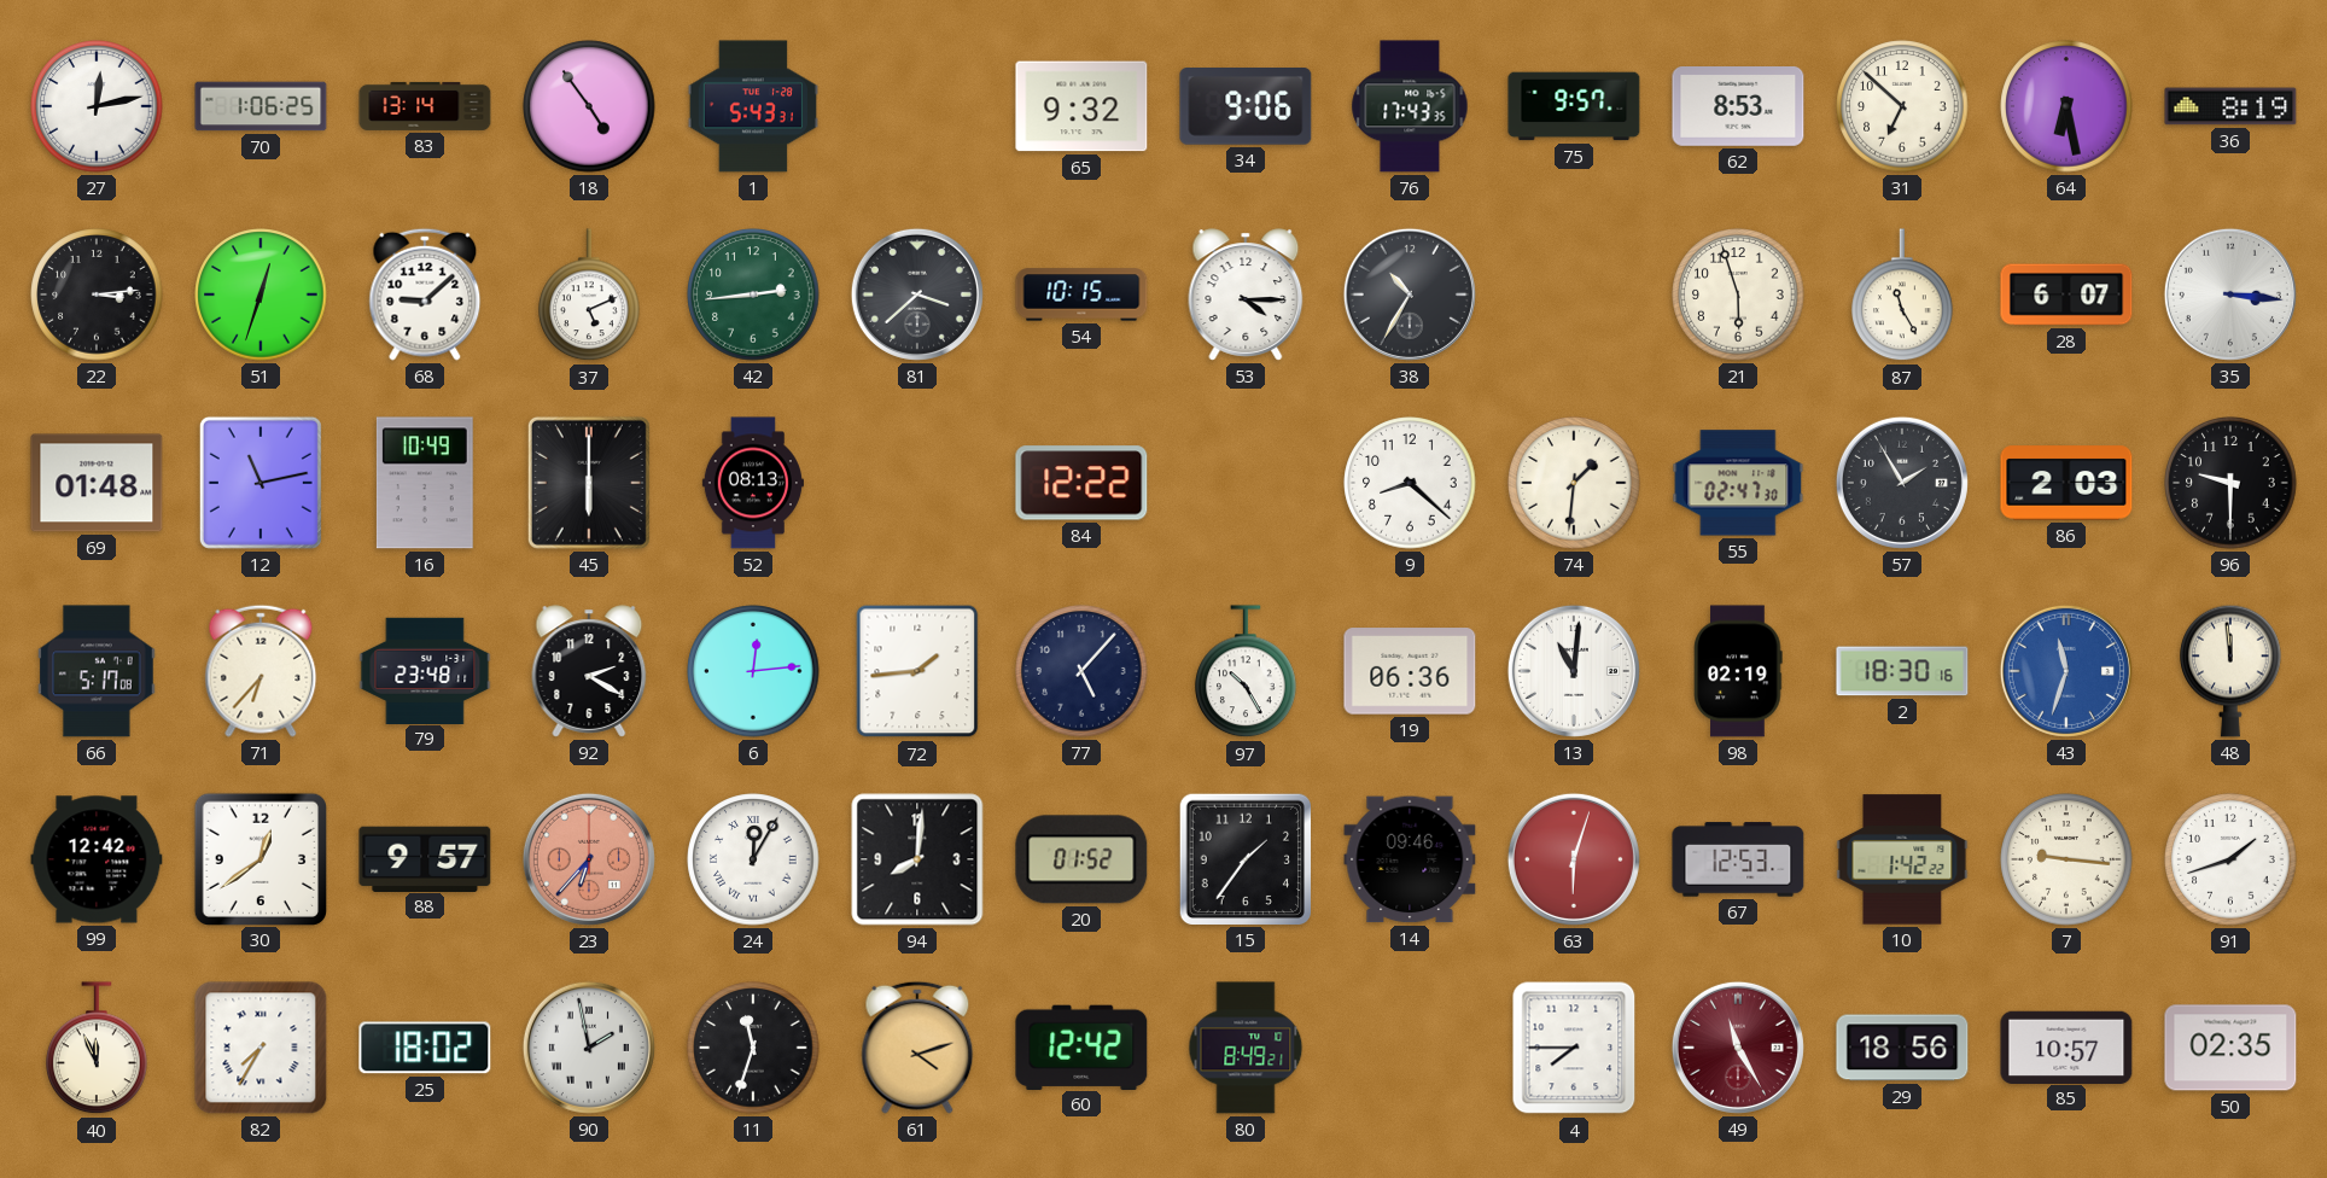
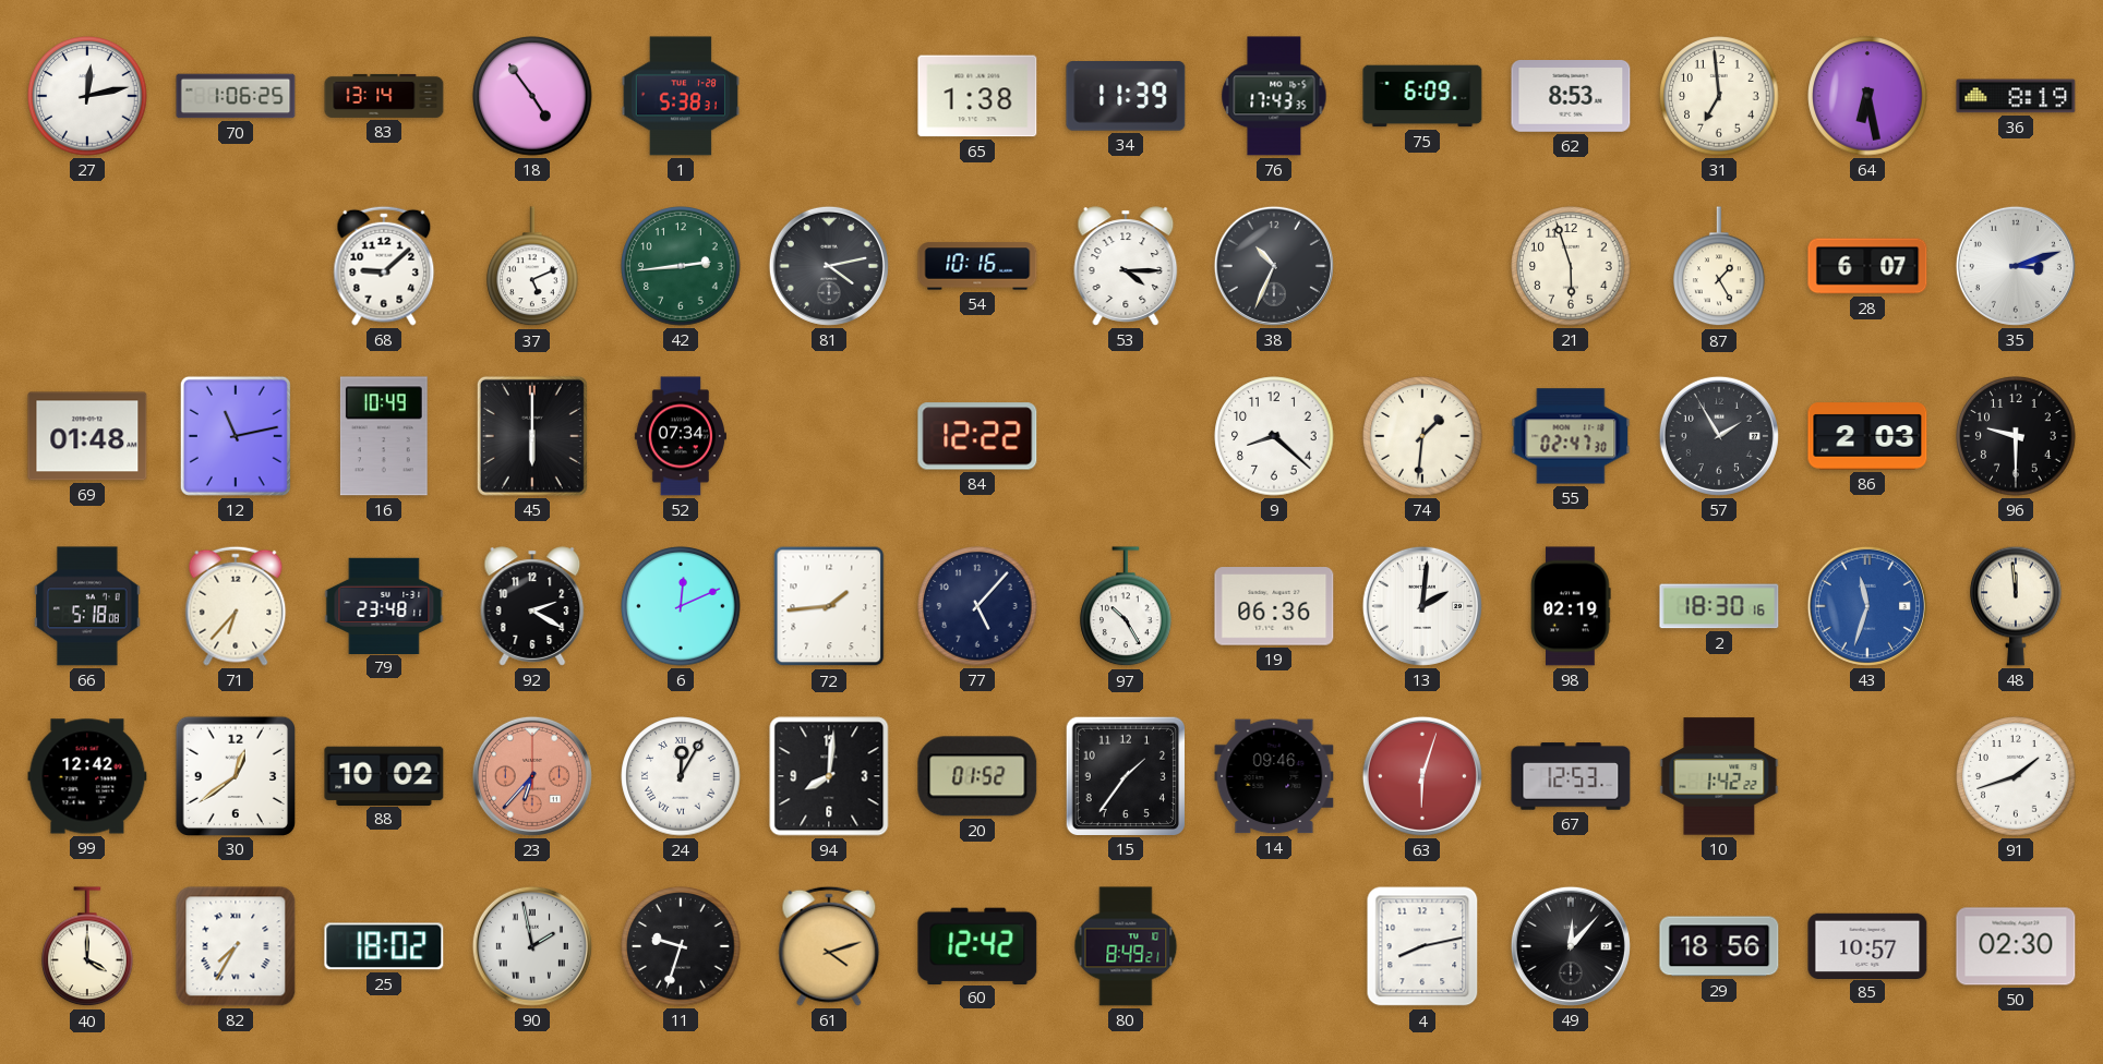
1: 5:43 -> 5:38 (681, 96)
65: 9:32 -> 1:38 (977, 96)
34: 9:06 -> 11:39 (1126, 97)
75: 9:57 -> 6:09 (1422, 96)
31: 6:52 -> 6:59 (1719, 96)
22: 3:14 -> none (97, 294)
51: 12:33 -> none (261, 294)
81: 3:38 -> 4:13 (829, 266)
54: 10:15 -> 10:16 (977, 266)
38: 10:35 -> 10:34 (1274, 266)
87: 11:25 -> 1:25 (1719, 267)
35: 3:16 -> 3:12 (2016, 266)
52: 08:13 -> 07:34 (681, 436)
66: 5:17 -> 5:18 (87, 606)
6: 12:14 -> 12:11 (681, 606)
13: 11:01 -> 2:01 (1422, 606)
88: 9:57 -> 10:02 (384, 775)
7: 9:16 -> none (2066, 859)
40: 11:56 -> 4:00 (87, 947)
11: 11:33 -> 9:33 (681, 946)
4: 7:45 -> 8:13 (1422, 946)
49: 11:25 -> 12:07 (1571, 946)
49 dial: burgundy -> black (1571, 946)
50: 02:35 -> 02:30 (2016, 946)
